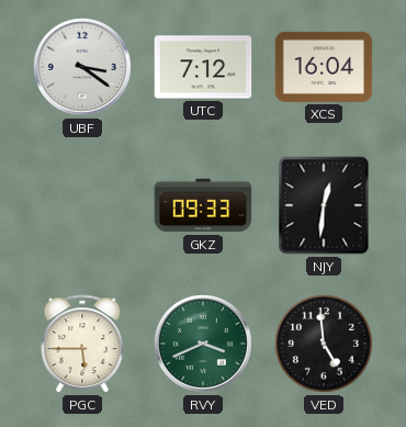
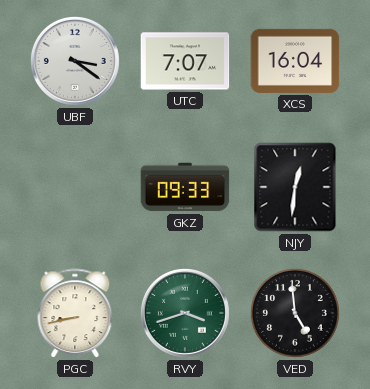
UTC: 7:12 -> 7:07 (185, 61)
PGC: 5:45 -> 8:43 (75, 313)
RVY: 3:41 -> 3:42 (185, 313)
